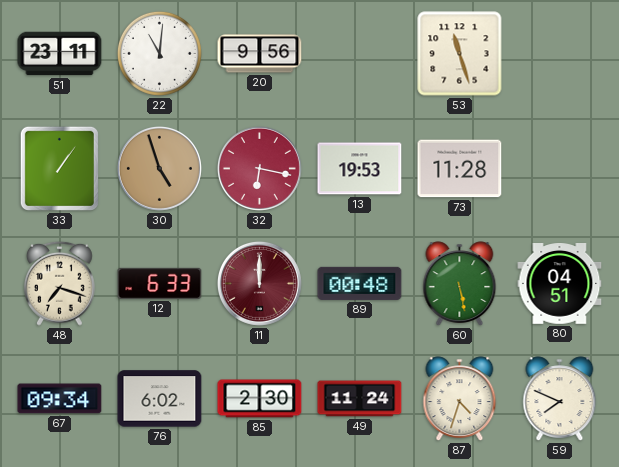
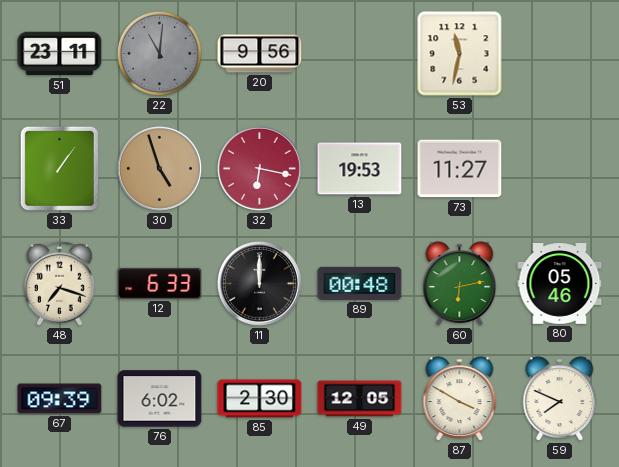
22 dial: white -> grey (159, 53)
53: 11:27 -> 11:32 (460, 54)
73: 11:28 -> 11:27 (460, 169)
11 dial: burgundy -> black (259, 283)
60: 5:28 -> 6:13 (460, 284)
80: 04:51 -> 05:46 (560, 284)
67: 09:34 -> 09:39 (60, 399)
49: 11:24 -> 12:05 (360, 399)
87: 4:33 -> 3:50 (460, 399)
